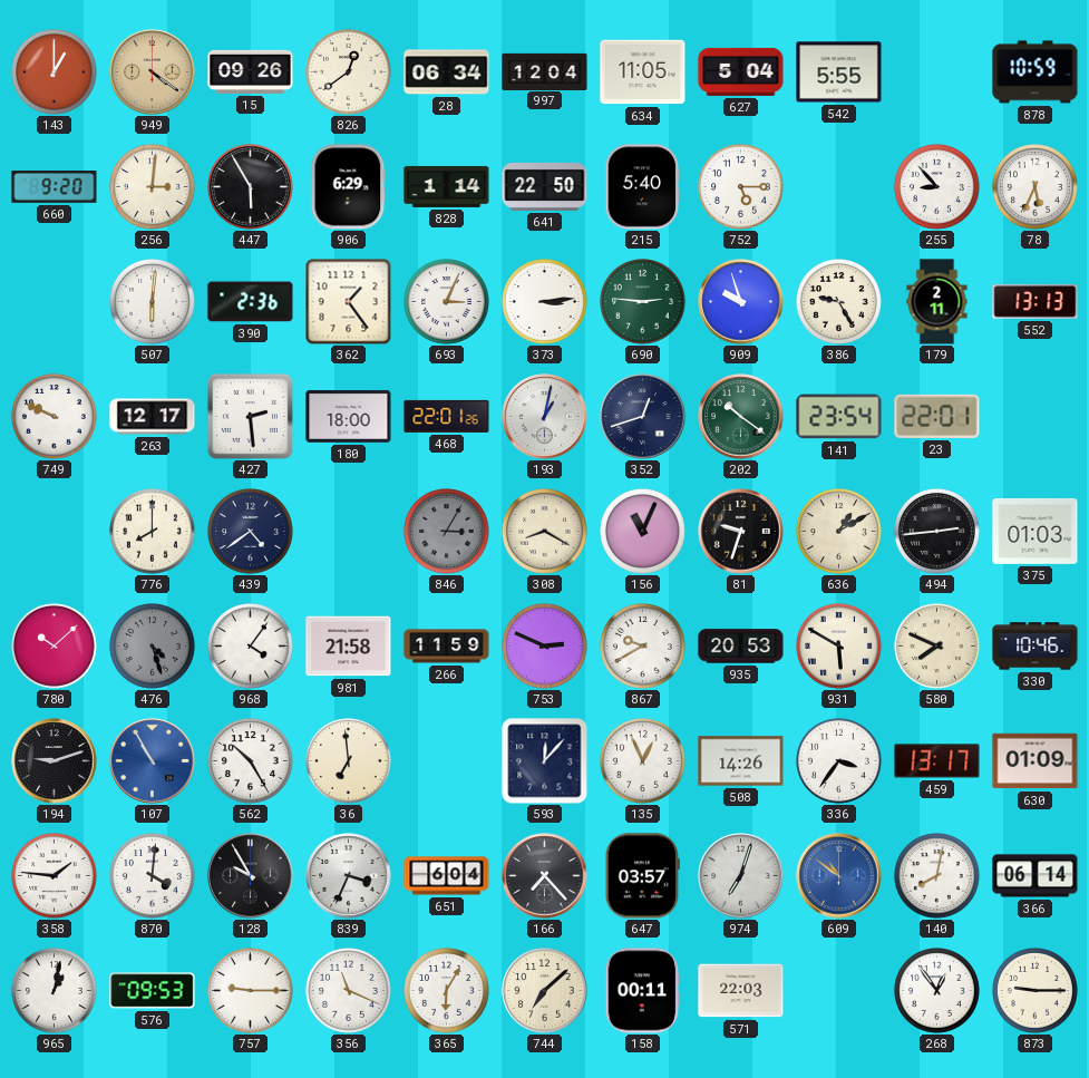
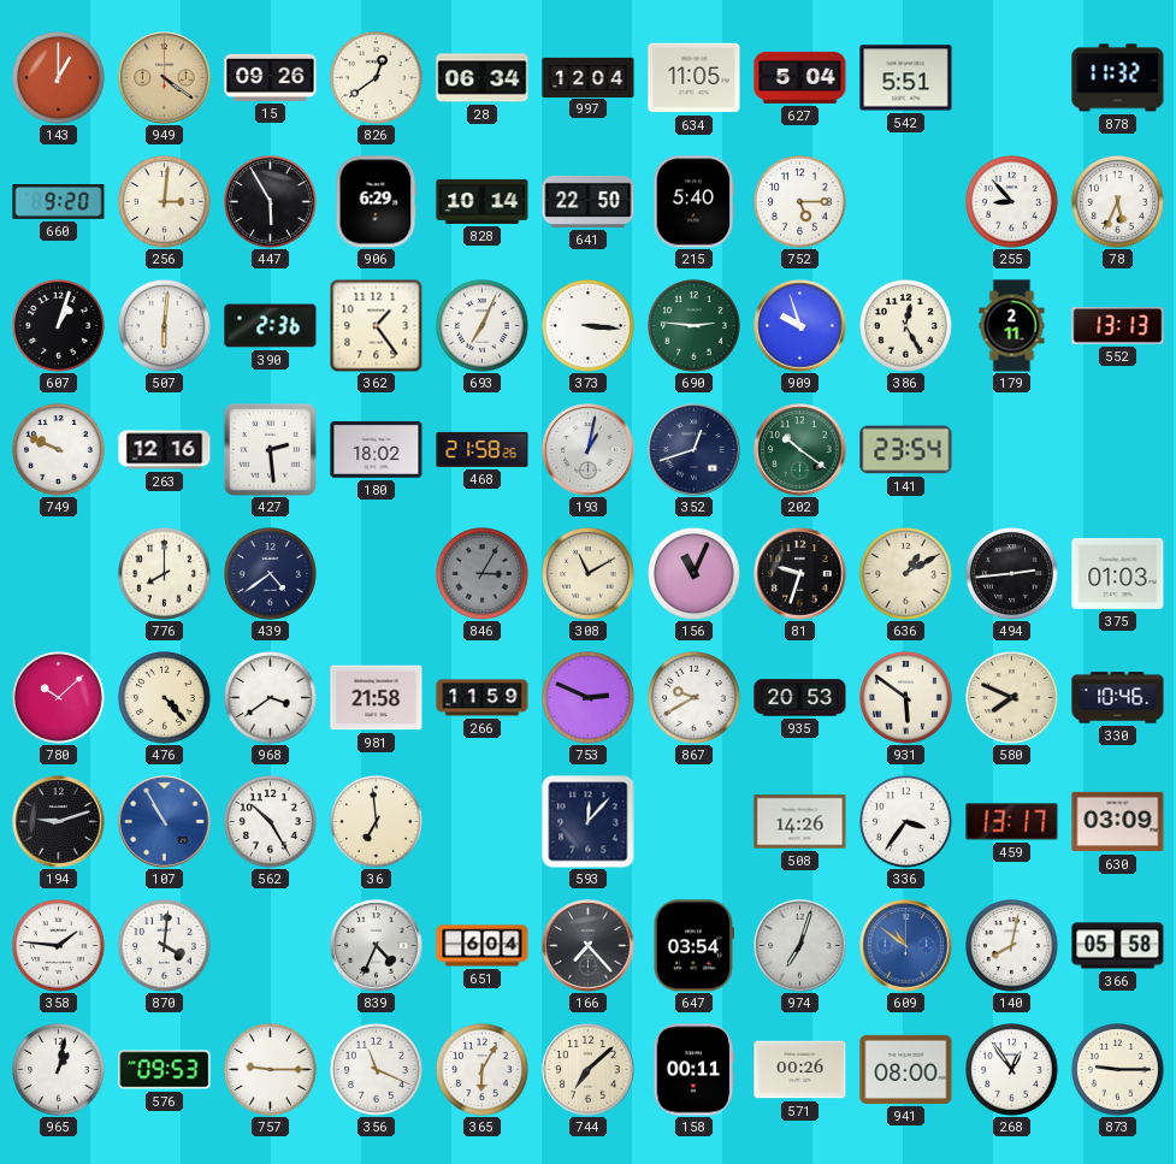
542: 5:55 -> 5:51 (906, 78)
878: 10:59 -> 11:32 (1118, 78)
828: 1:14 -> 10:14 (483, 201)
607: none -> 1:03 (59, 326)
693: 3:04 -> 7:04 (483, 326)
373: 3:14 -> 3:16 (589, 326)
386: 9:25 -> 12:25 (906, 326)
263: 12:17 -> 12:16 (165, 450)
180: 18:00 -> 18:02 (377, 449)
468: 22:01 -> 21:58 (483, 449)
23: 22:01 -> none (937, 416)
308: 8:20 -> 11:10 (589, 574)
476: 4:27 -> 4:23 (165, 698)
476 dial: grey -> cream (165, 698)
968: 4:06 -> 3:39 (271, 698)
931: 5:50 -> 5:51 (906, 698)
135: 12:56 -> none (643, 761)
630: 01:09 -> 03:09 (1118, 822)
128: 9:55 -> none (251, 876)
839: 3:34 -> 4:34 (377, 946)
647: 03:57 -> 03:54 (693, 946)
366: 06:14 -> 05:58 (1118, 946)
571: 22:03 -> 00:26 (800, 1070)
941: none -> 08:00 (906, 1069)
